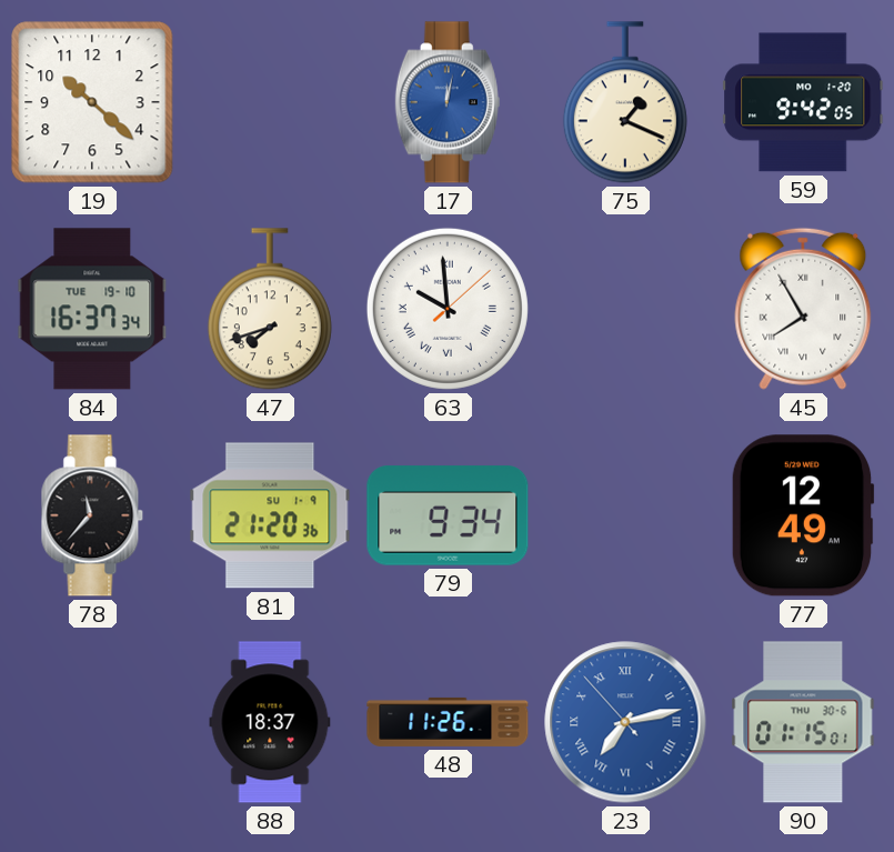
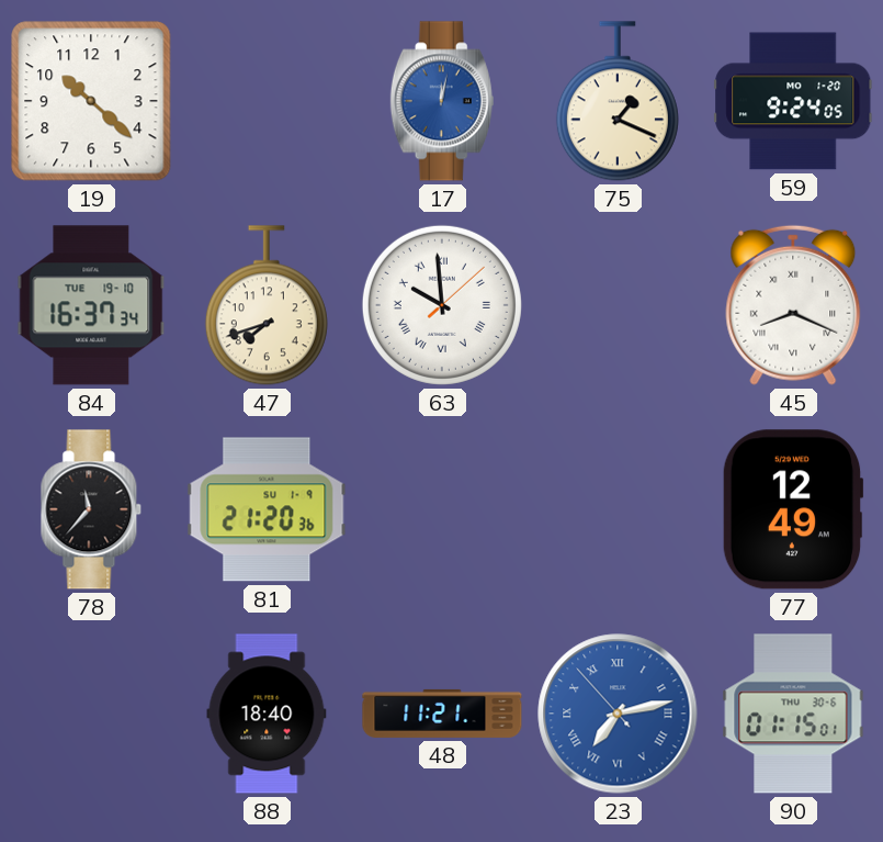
59: 9:42 -> 9:24 (793, 101)
45: 7:55 -> 8:19 (793, 305)
79: 9:34 -> none (448, 515)
88: 18:37 -> 18:40 (267, 714)
48: 11:26 -> 11:21 (442, 714)
